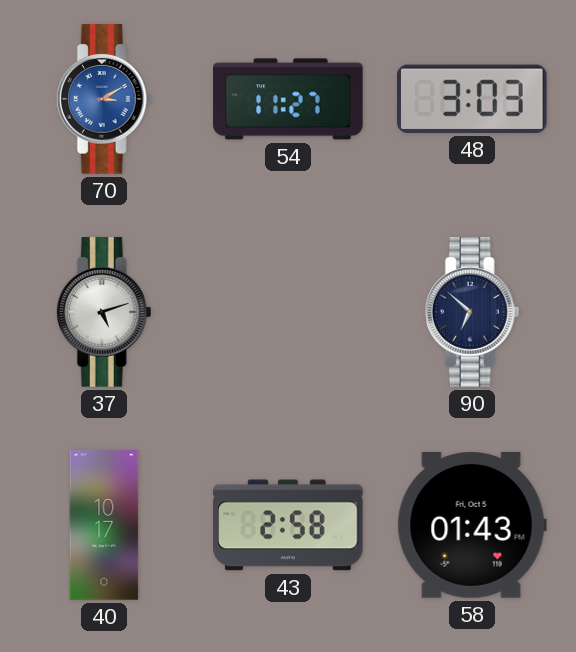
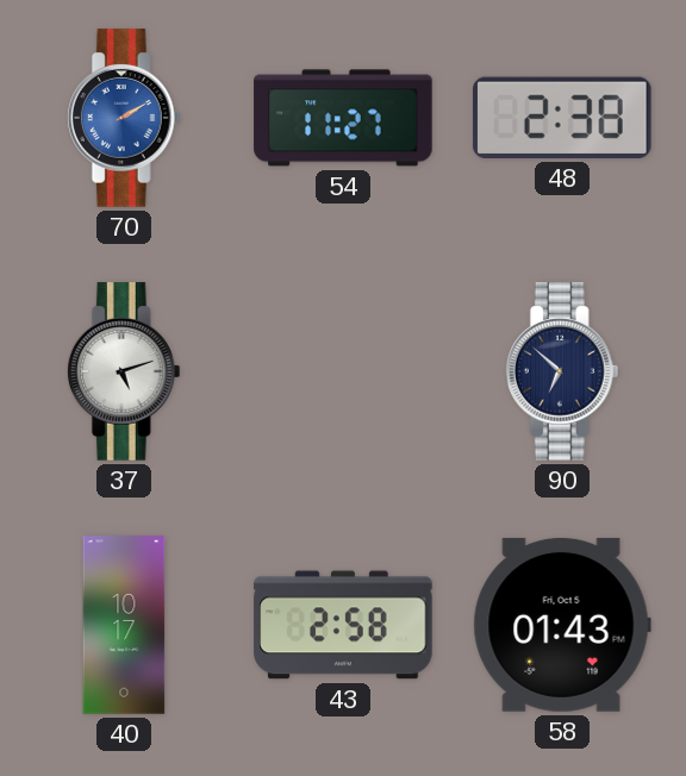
70: 3:10 -> 2:10 (124, 118)
48: 3:03 -> 2:38 (563, 118)
